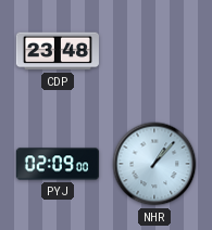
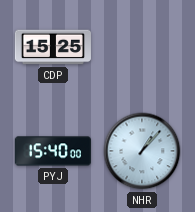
CDP: 23:48 -> 15:25 (52, 47)
PYJ: 02:09 -> 15:40 (52, 151)
